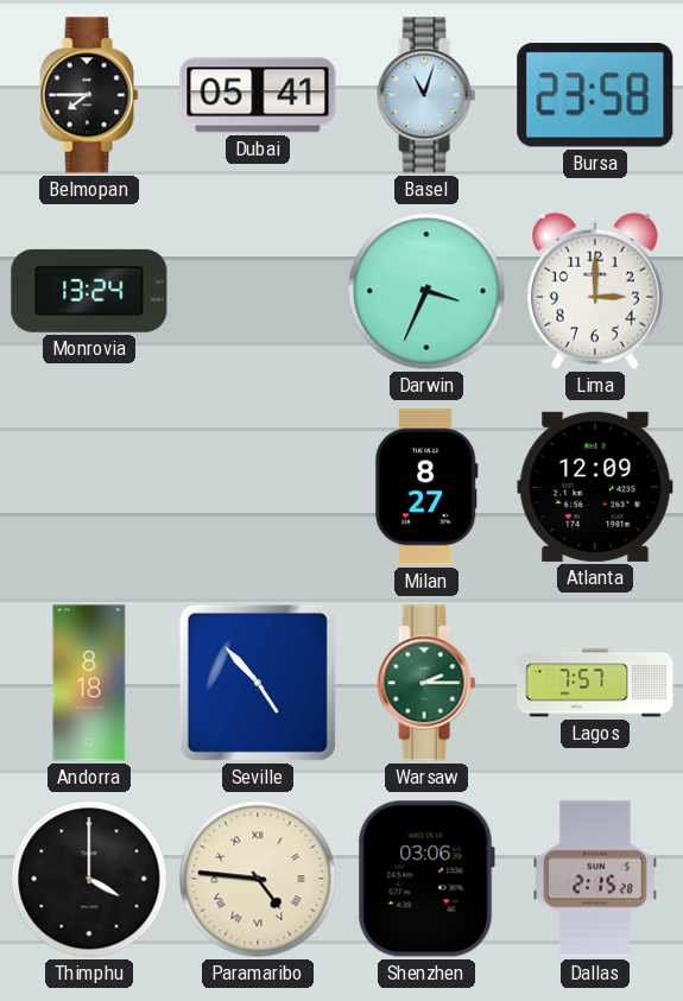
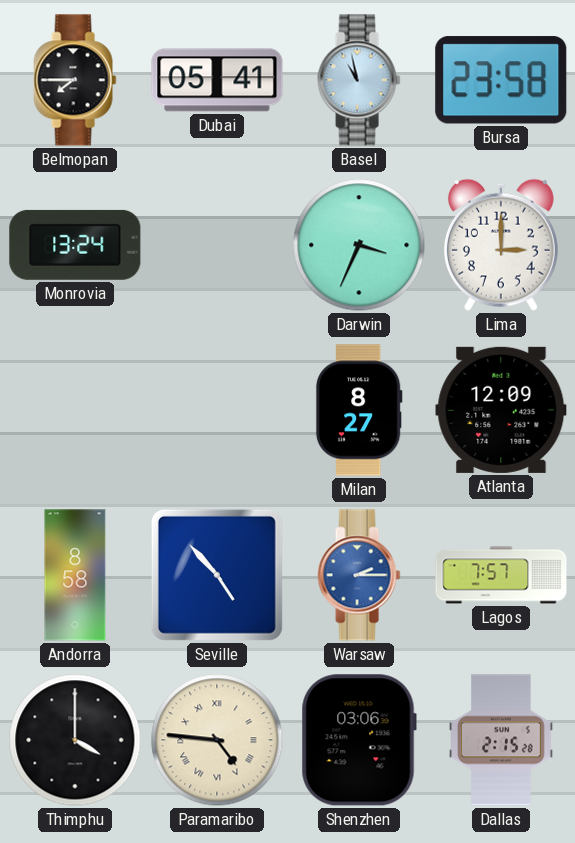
Basel: 11:03 -> 10:58 (359, 80)
Andorra: 8:18 -> 8:58 (75, 575)
Warsaw dial: green -> blue (359, 575)
